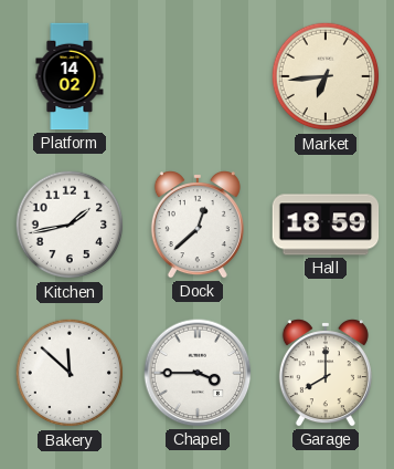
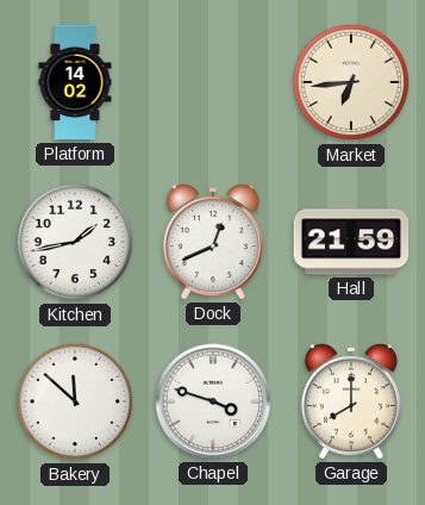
Dock: 12:38 -> 12:41 (213, 242)
Hall: 18:59 -> 21:59 (351, 242)
Chapel: 3:45 -> 3:48 (213, 401)
